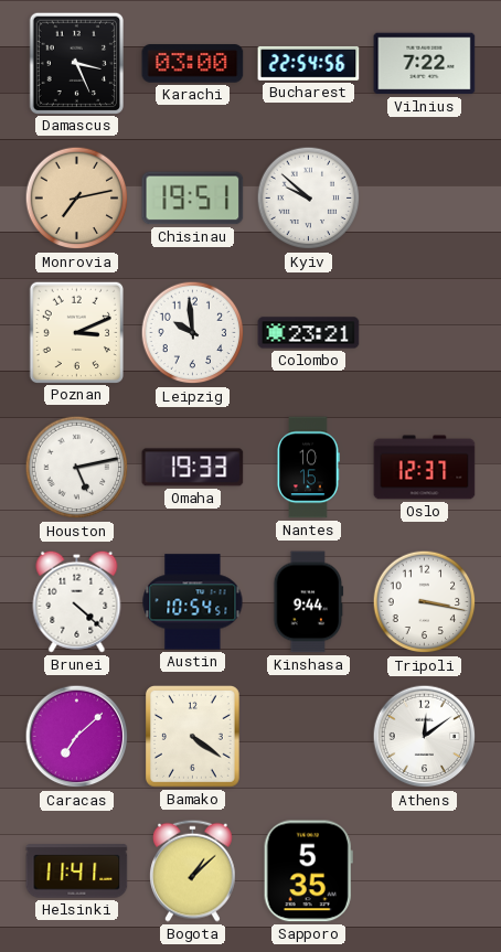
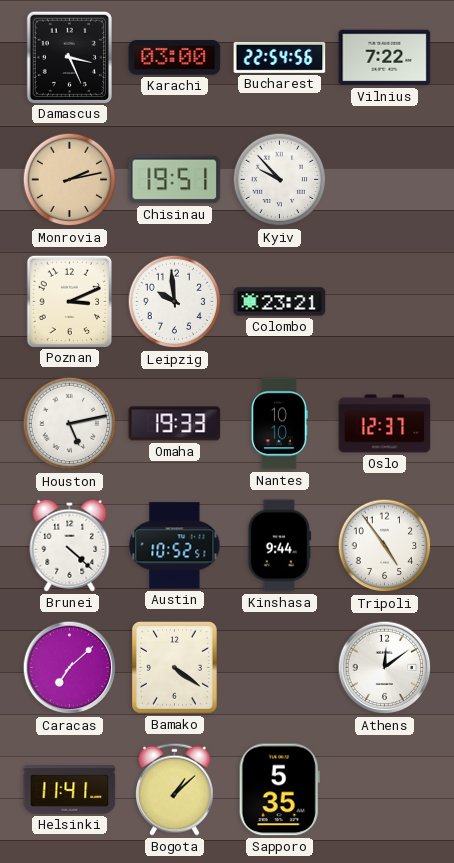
Monrovia: 7:13 -> 2:13 (70, 180)
Kyiv: 9:52 -> 9:53 (280, 180)
Nantes: 10:15 -> 10:10 (279, 424)
Austin: 10:54 -> 10:52 (175, 546)
Tripoli: 3:17 -> 4:54 (385, 546)
